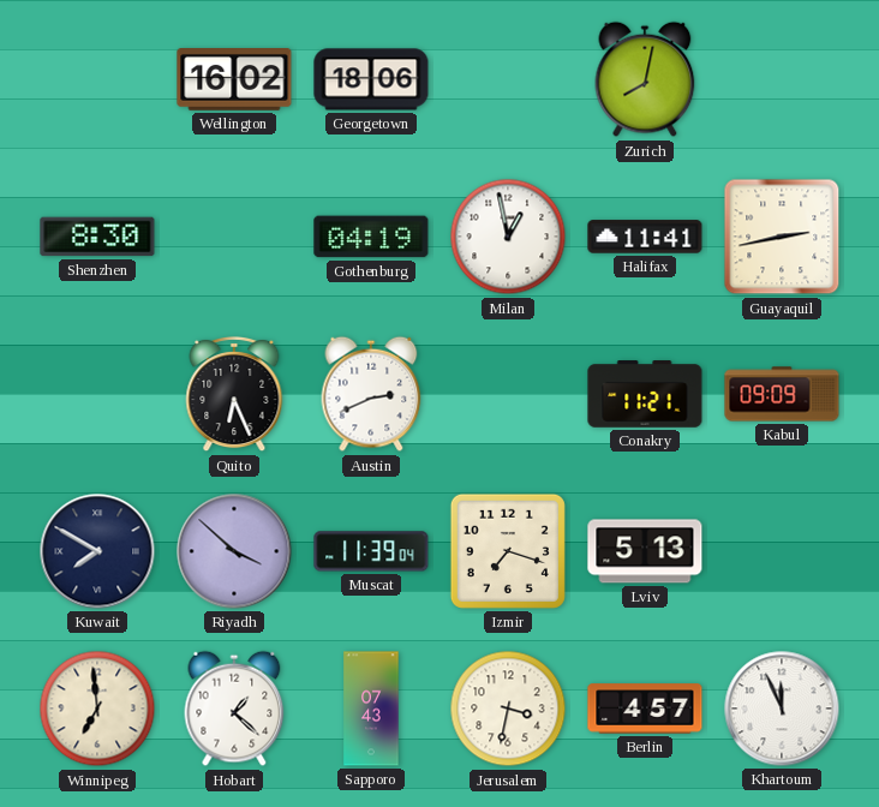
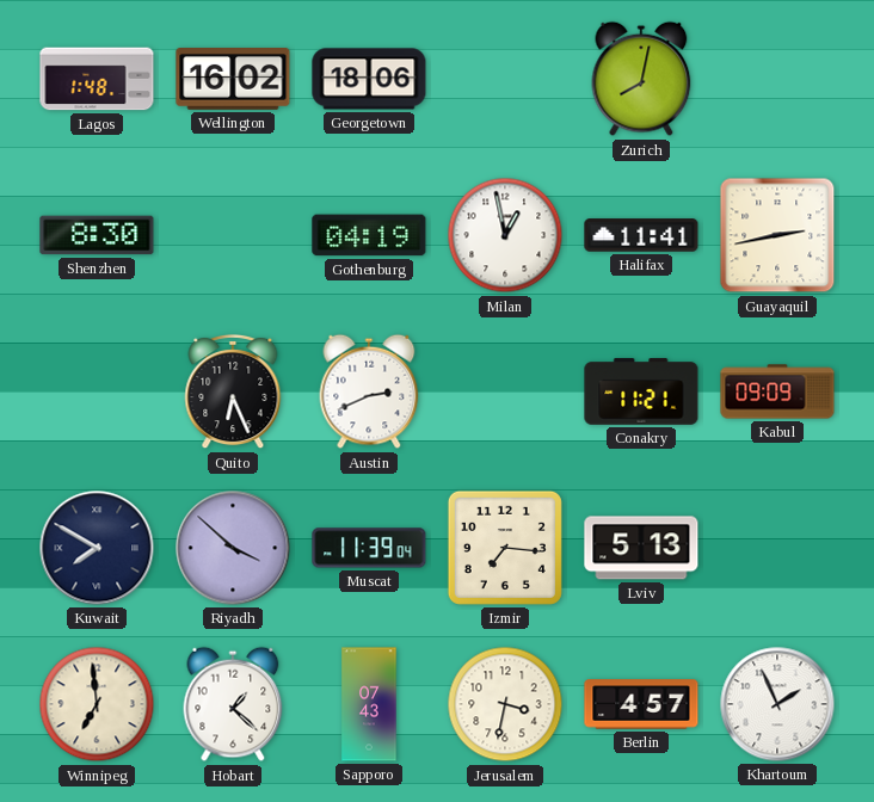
Lagos: none -> 1:48 (97, 79)
Izmir: 7:18 -> 7:16 (505, 548)
Khartoum: 11:56 -> 1:56 (777, 704)
